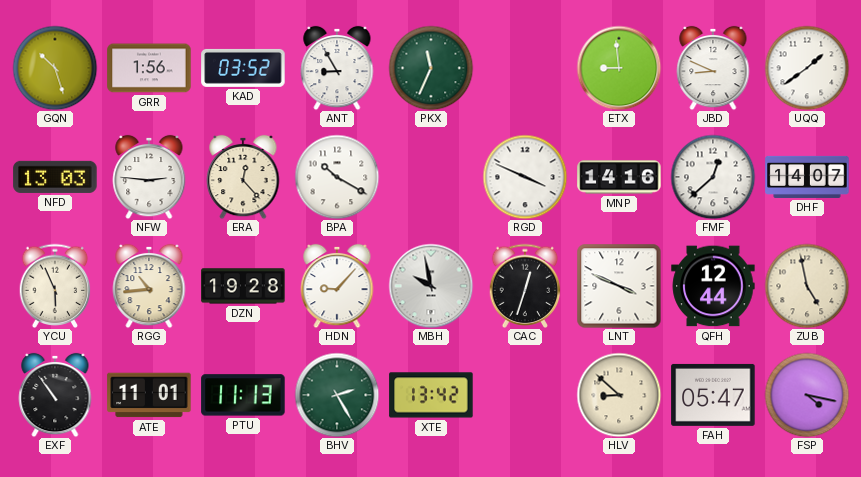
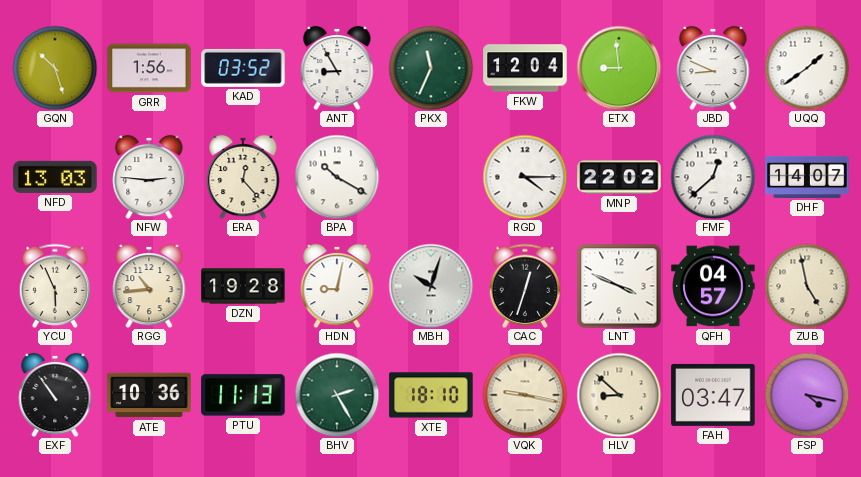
FKW: none -> 12:04 (525, 68)
RGD: 3:49 -> 4:15 (525, 177)
MNP: 14:16 -> 22:02 (619, 177)
HDN: 9:07 -> 9:02 (337, 286)
MBH: 9:58 -> 10:03 (431, 286)
QFH: 12:44 -> 04:57 (713, 286)
ATE: 11:01 -> 10:36 (149, 395)
XTE: 13:42 -> 18:10 (431, 395)
VQK: none -> 9:17 (525, 395)
FAH: 05:47 -> 03:47 (713, 395)
